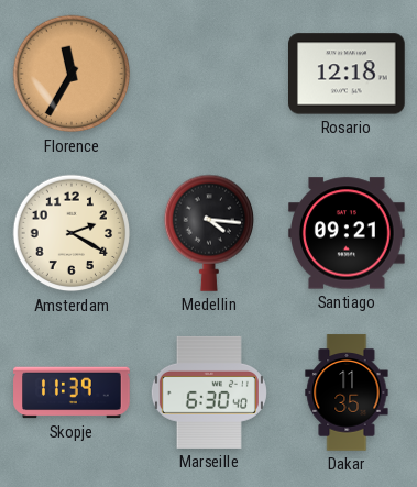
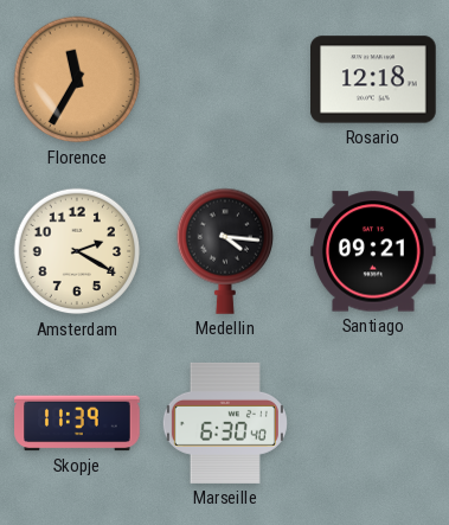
Dakar: 11:35 -> none (347, 392)
